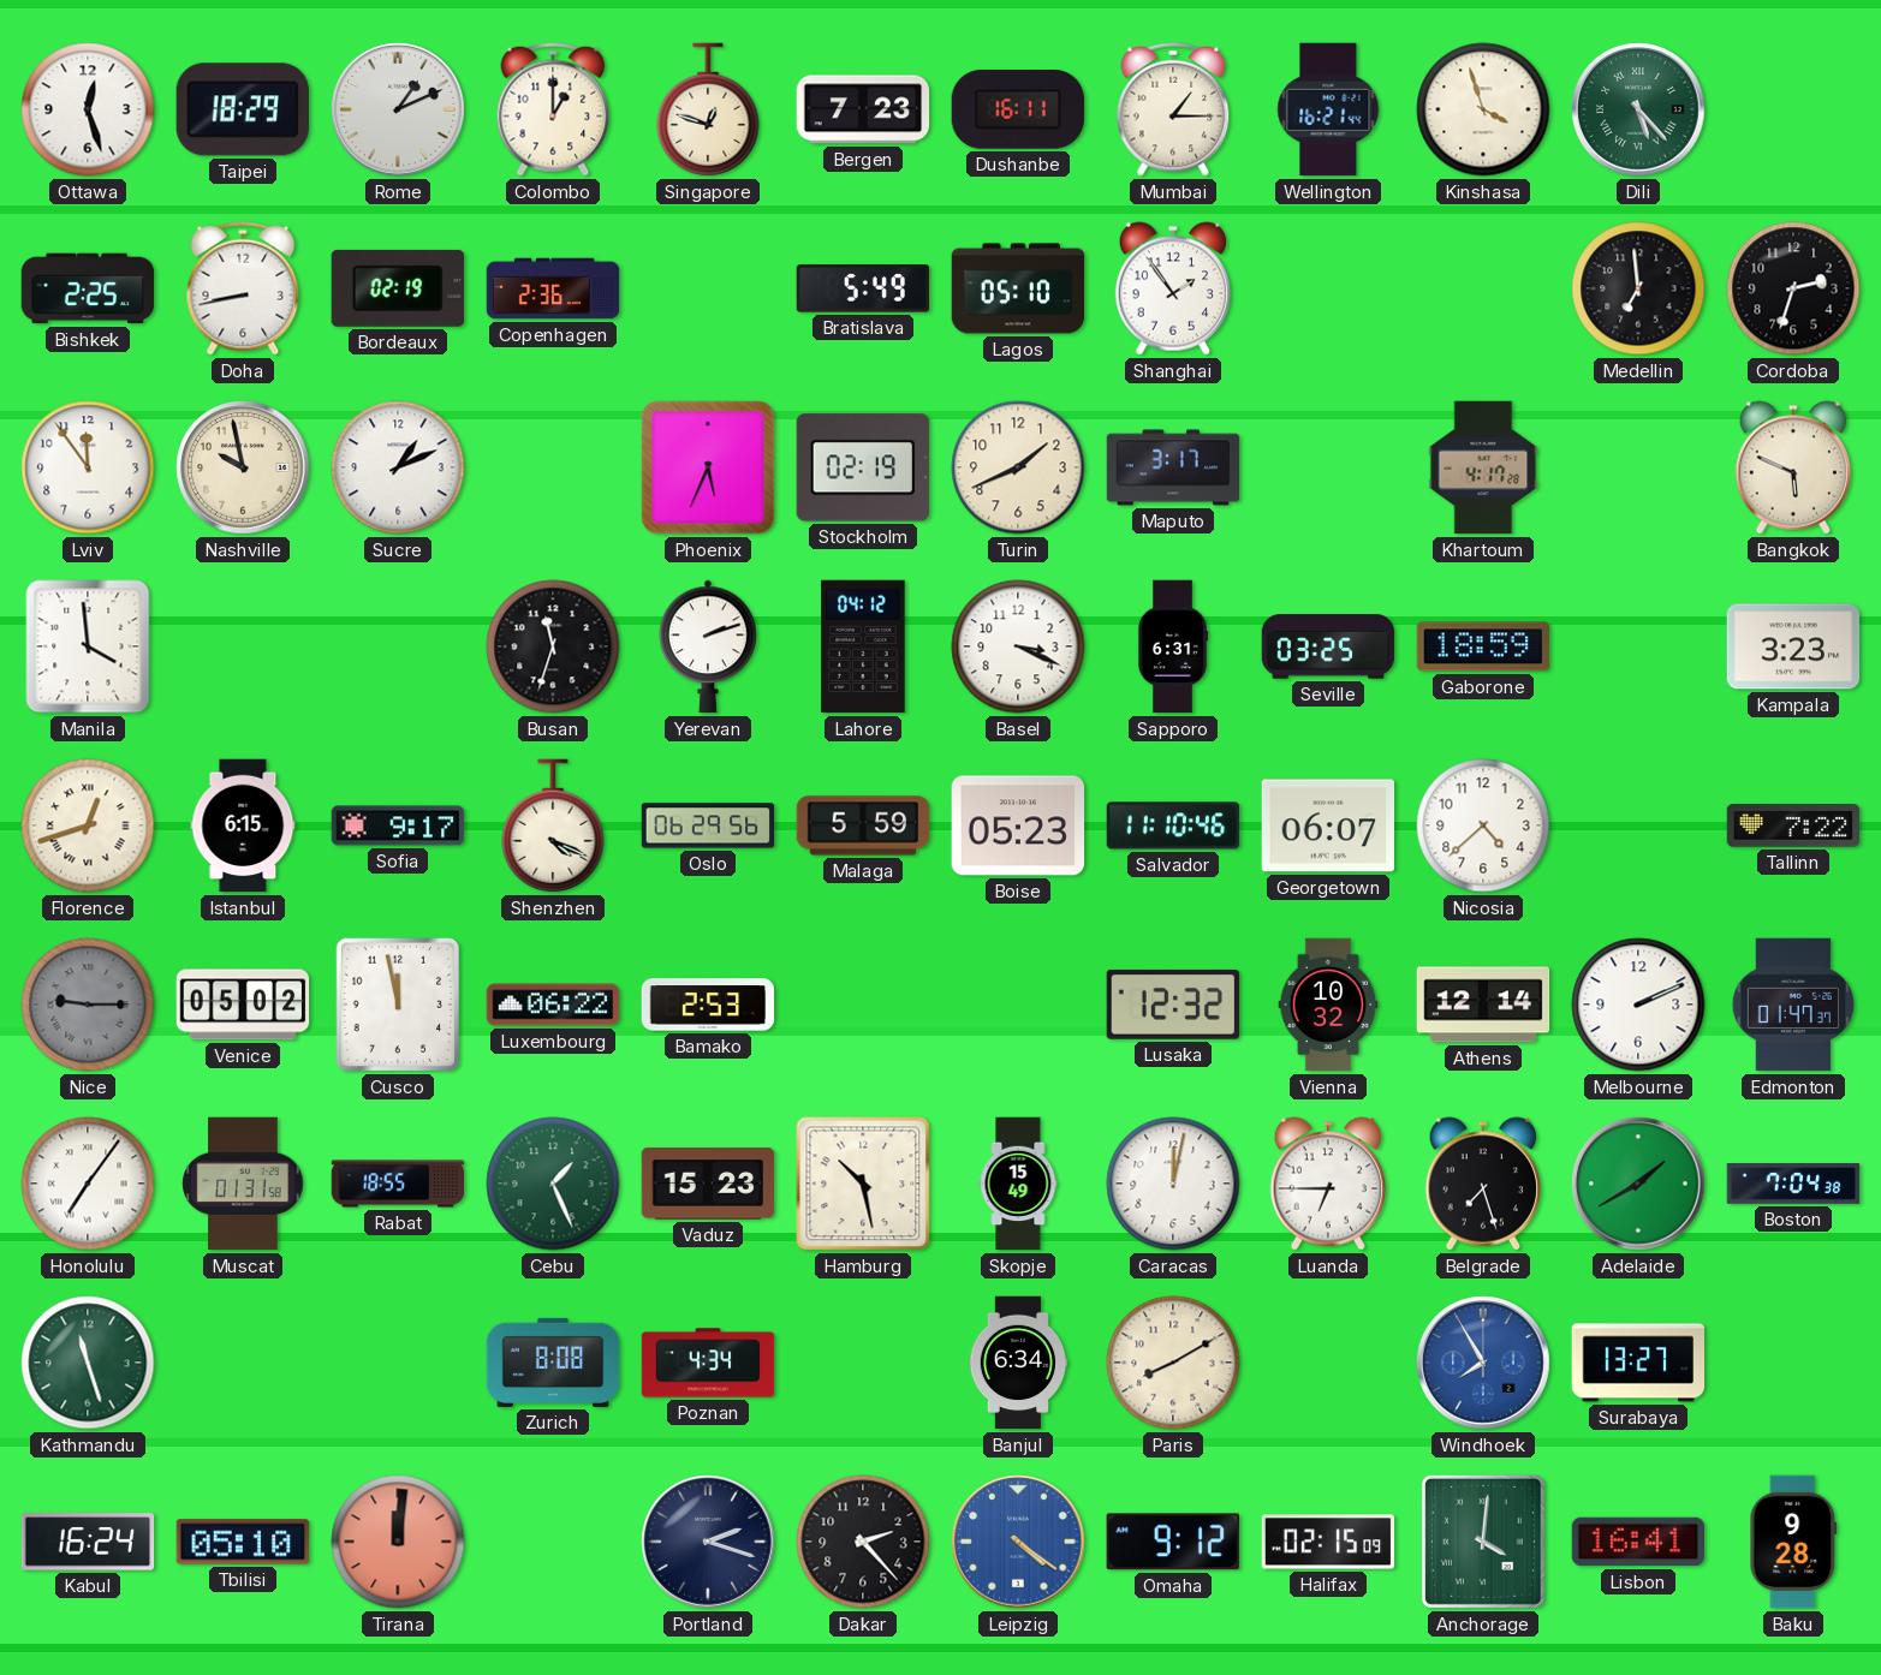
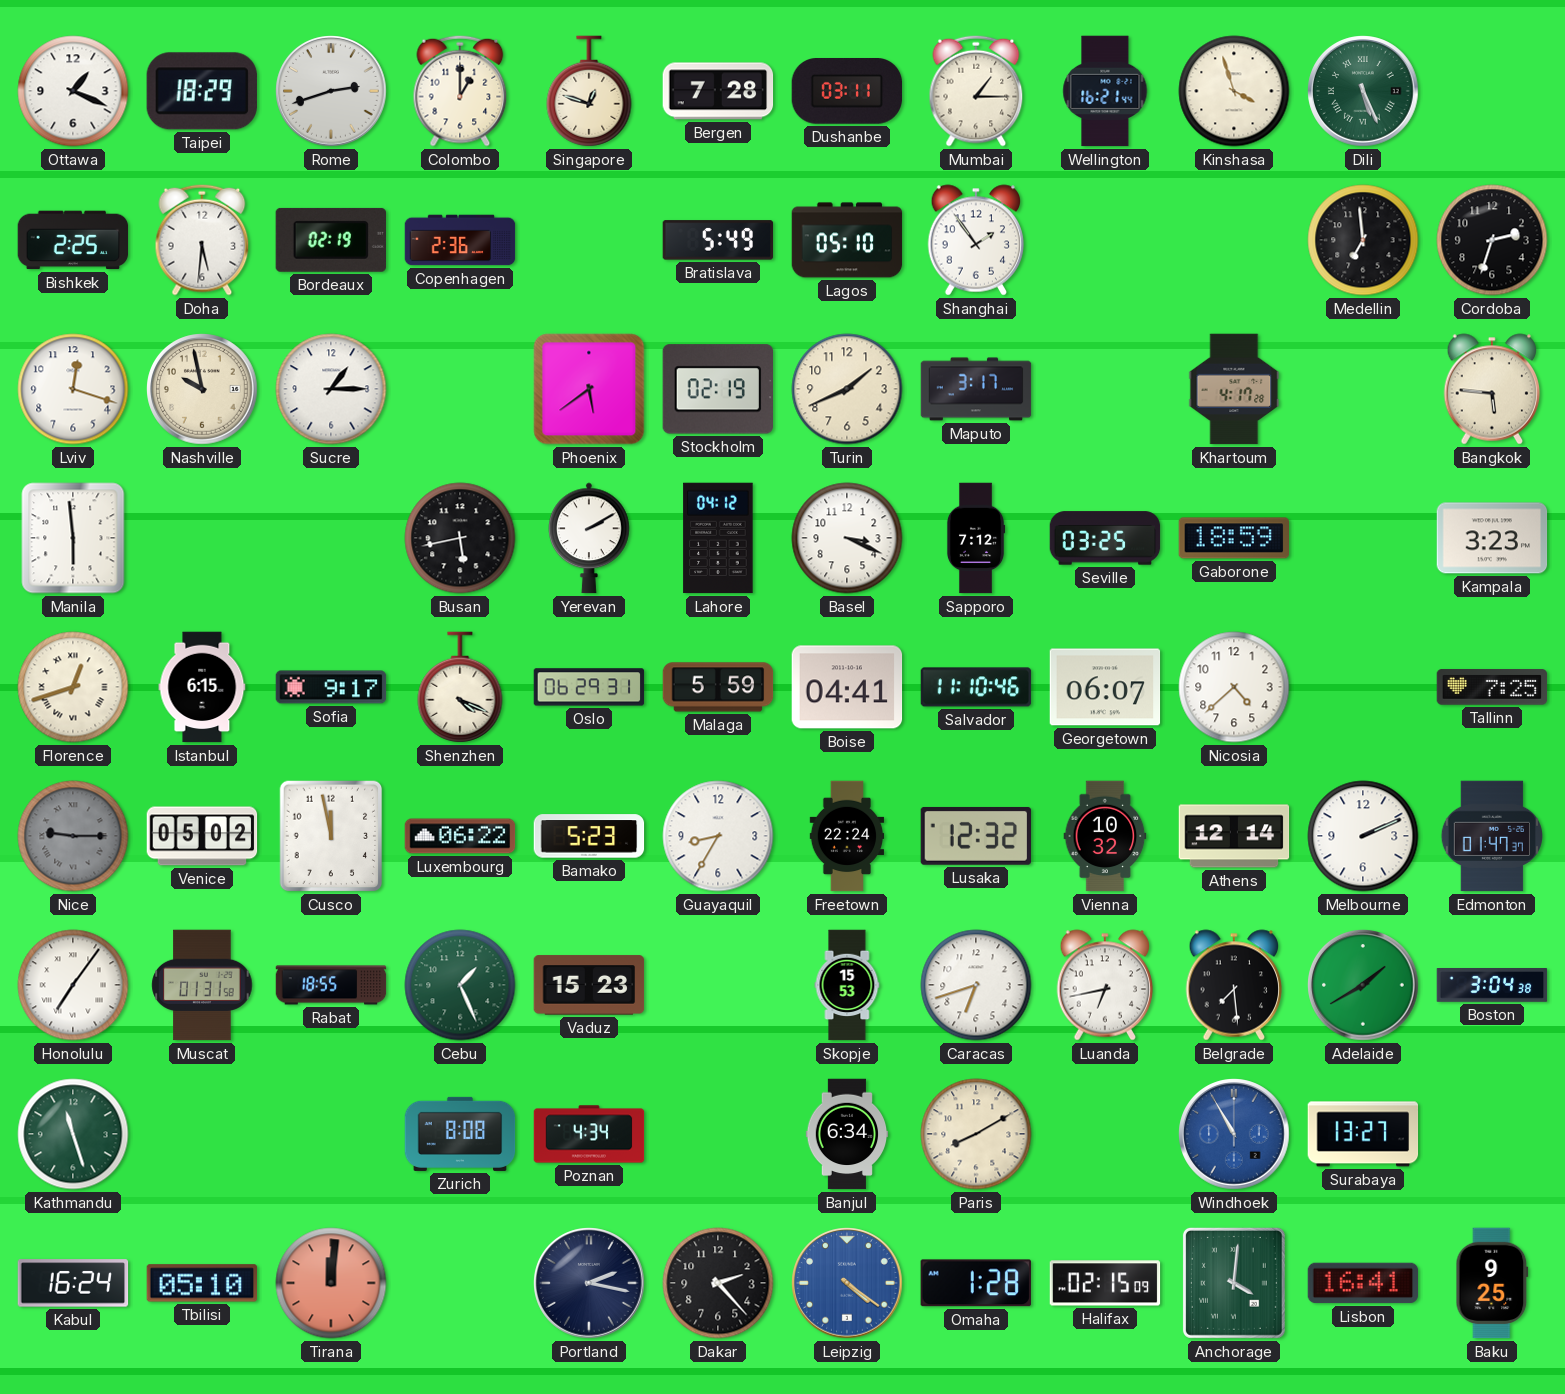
Ottawa: 12:27 -> 1:19 (73, 91)
Rome: 1:11 -> 2:42 (331, 91)
Bergen: 7:23 -> 7:28 (718, 91)
Dushanbe: 16:11 -> 03:11 (847, 91)
Dili: 5:23 -> 5:26 (1363, 91)
Doha: 8:43 -> 5:31 (202, 240)
Lviv: 11:54 -> 12:18 (73, 389)
Sucre: 1:11 -> 1:15 (331, 389)
Phoenix: 5:34 -> 5:39 (589, 389)
Bangkok: 5:49 -> 5:46 (1492, 389)
Manila: 3:59 -> 5:59 (73, 538)
Busan: 11:33 -> 5:43 (460, 538)
Yerevan: 2:12 -> 2:10 (589, 538)
Sapporo: 6:31 -> 7:12 (976, 538)
Oslo: 06:29:56 -> 06:29:31 (589, 687)
Boise: 05:23 -> 04:41 (847, 687)
Tallinn: 7:22 -> 7:25 (1492, 687)
Bamako: 2:53 -> 5:23 (589, 836)
Guayaquil: none -> 8:35 (718, 836)
Freetown: none -> 22:24 (847, 836)
Hamburg: 10:28 -> none (863, 1184)
Skopje: 15:49 -> 15:53 (847, 985)
Caracas: 12:02 -> 6:42 (976, 985)
Luanda: 6:45 -> 6:43 (1105, 985)
Belgrade: 7:27 -> 7:29 (1234, 985)
Boston: 7:04 -> 3:04 (1492, 986)
Windhoek: 7:55 -> 10:55 (1234, 1134)
Portland: 2:18 -> 2:17 (589, 1283)
Omaha: 9:12 -> 1:28 (976, 1283)
Baku: 9:28 -> 9:25 (1492, 1283)
